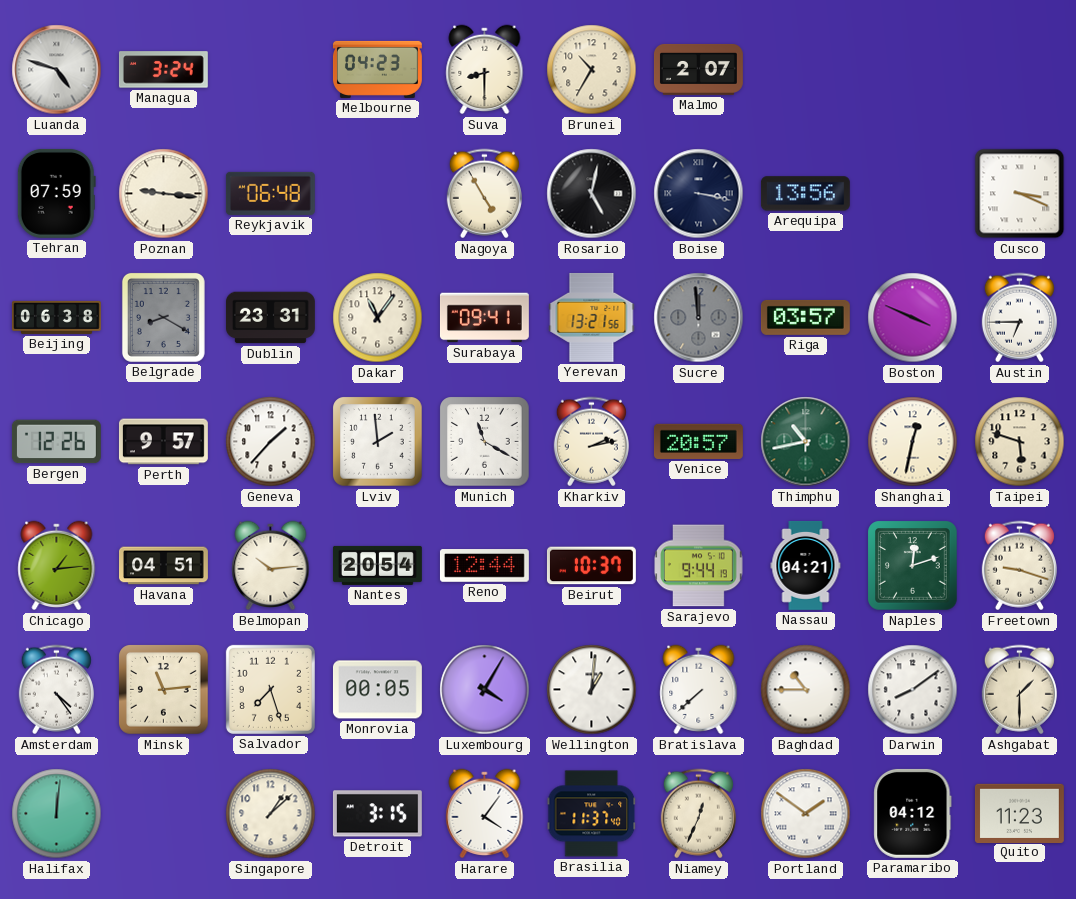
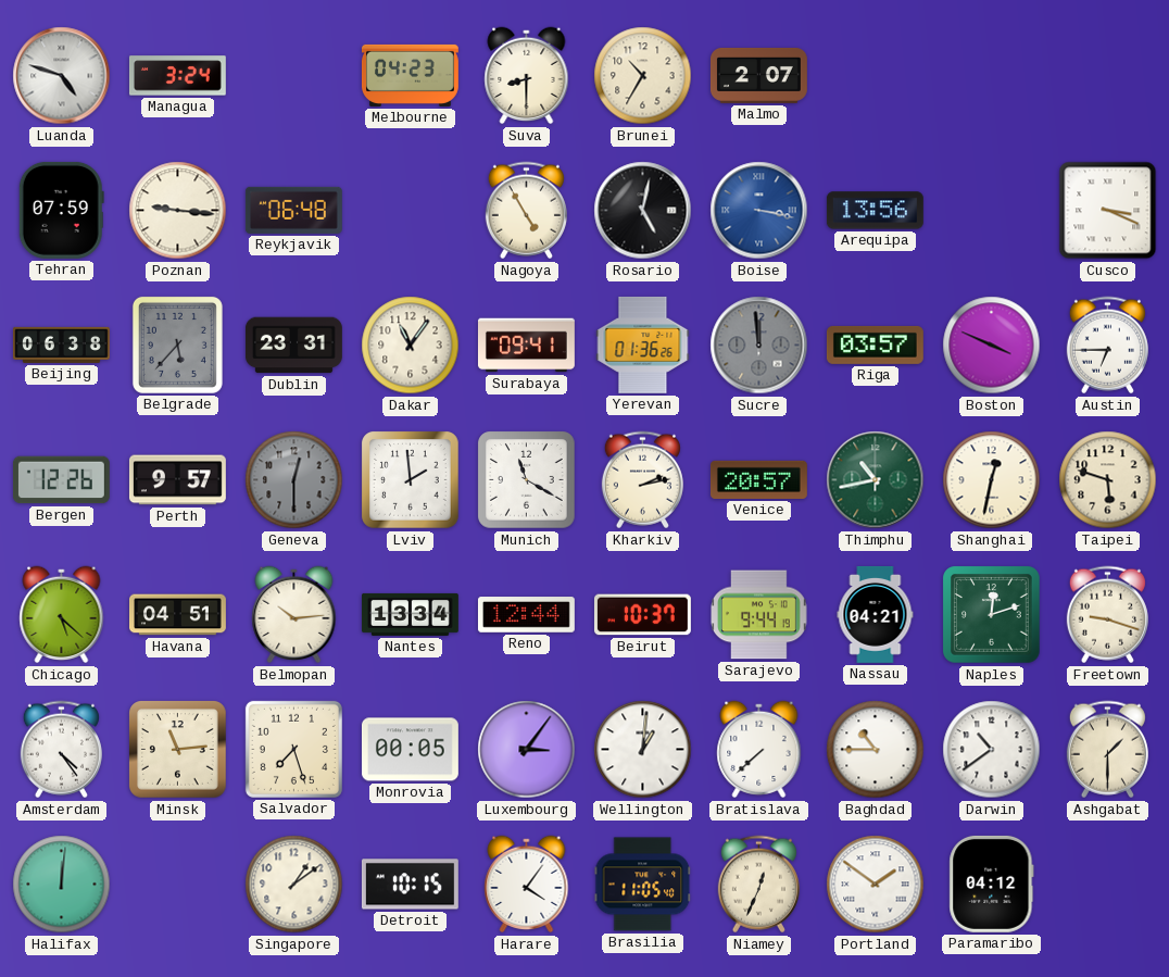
Boise dial: navy -> blue (759, 211)
Belgrade: 8:20 -> 5:37 (177, 345)
Yerevan: 13:21 -> 01:36 (643, 345)
Geneva: 1:37 -> 12:30 (294, 480)
Geneva dial: white -> grey (294, 480)
Chicago: 1:14 -> 5:22 (62, 615)
Nantes: 20:54 -> 13:34 (410, 614)
Luxembourg: 4:05 -> 3:06 (527, 750)
Darwin: 8:09 -> 10:39 (992, 750)
Singapore: 1:08 -> 1:09 (294, 885)
Detroit: 3:15 -> 10:15 (410, 885)
Brasilia: 11:37 -> 11:05 (643, 885)
Quito: 11:23 -> none (1019, 813)
